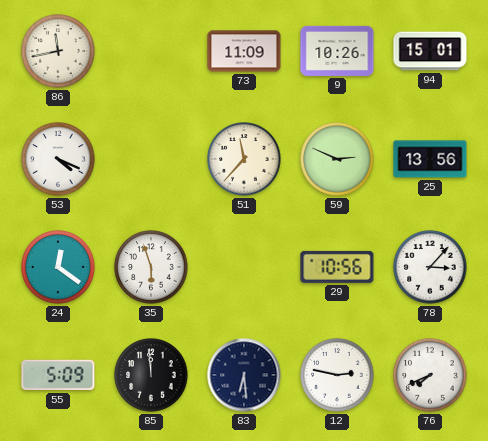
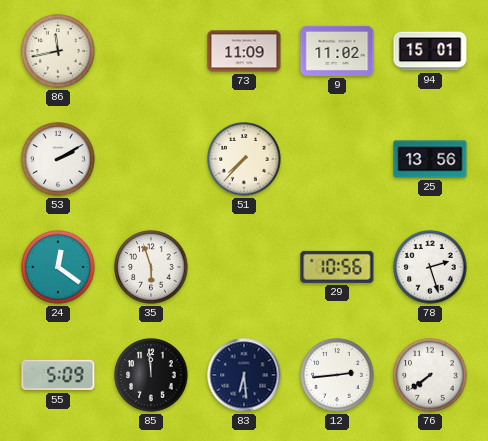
9: 10:26 -> 11:02 (337, 51)
53: 4:19 -> 2:10 (58, 159)
51: 11:37 -> 7:37 (244, 159)
59: 2:49 -> none (337, 159)
78: 3:07 -> 2:27 (430, 267)
12: 2:47 -> 2:44 (337, 375)
76: 7:41 -> 7:39 (430, 375)
